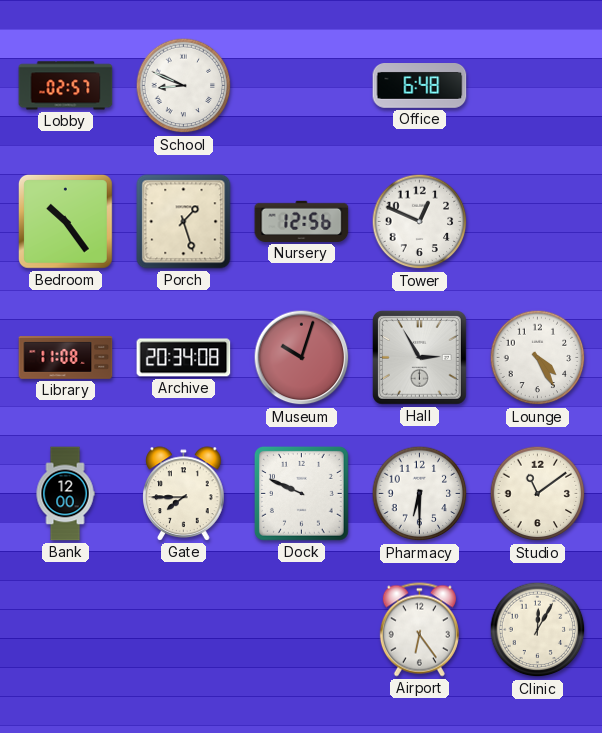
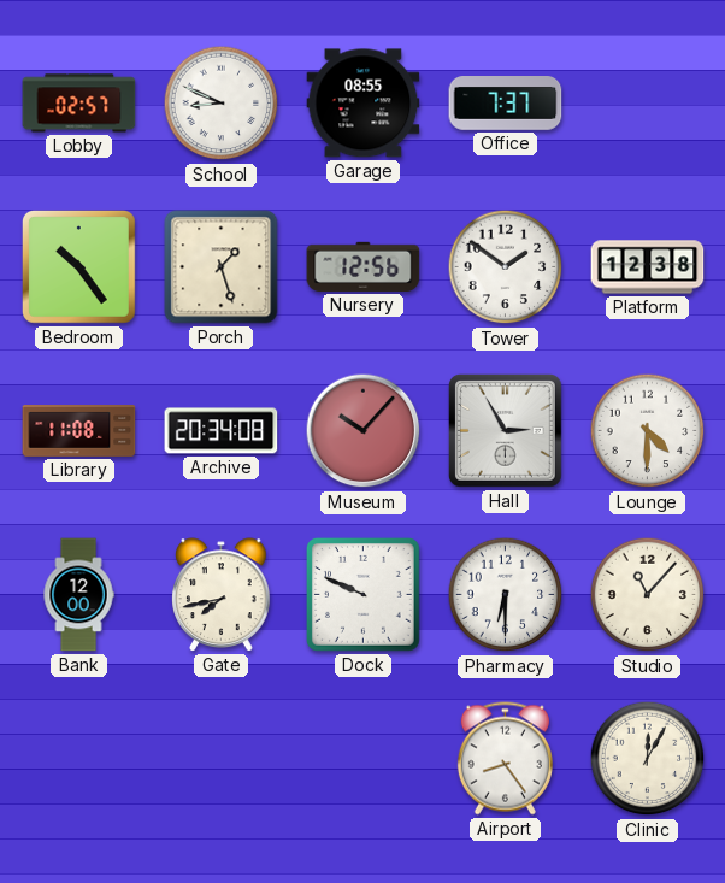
Garage: none -> 08:55 (364, 104)
Office: 6:48 -> 7:37 (506, 104)
Tower: 12:49 -> 1:51 (506, 267)
Platform: none -> 12:38 (648, 267)
Museum: 10:03 -> 10:07 (364, 431)
Lounge: 4:25 -> 4:30 (648, 431)
Gate: 7:45 -> 7:43 (222, 595)
Studio: 11:09 -> 11:07 (648, 595)
Airport: 6:24 -> 8:24 (505, 759)
